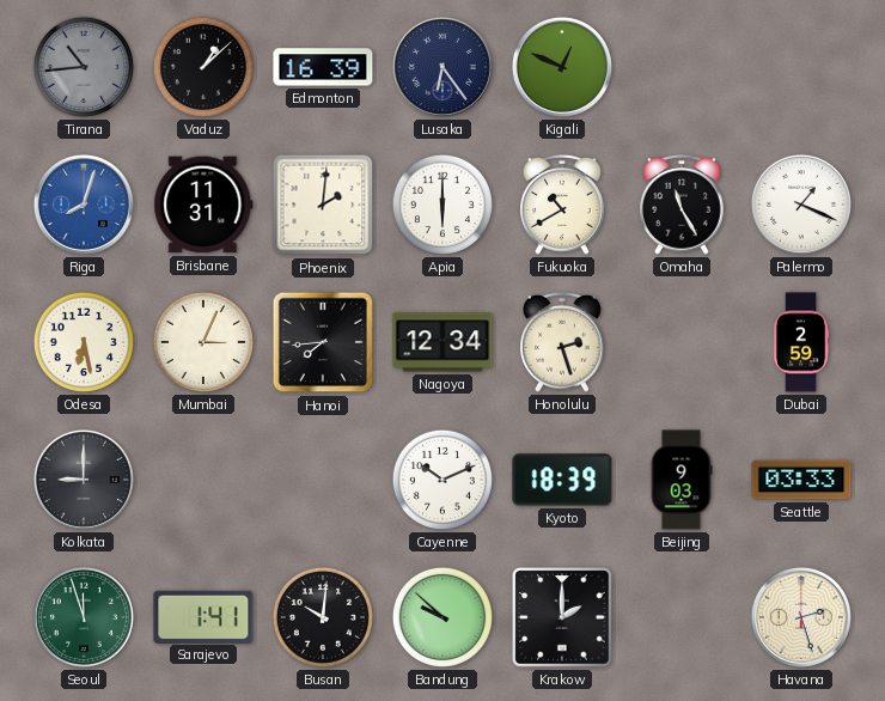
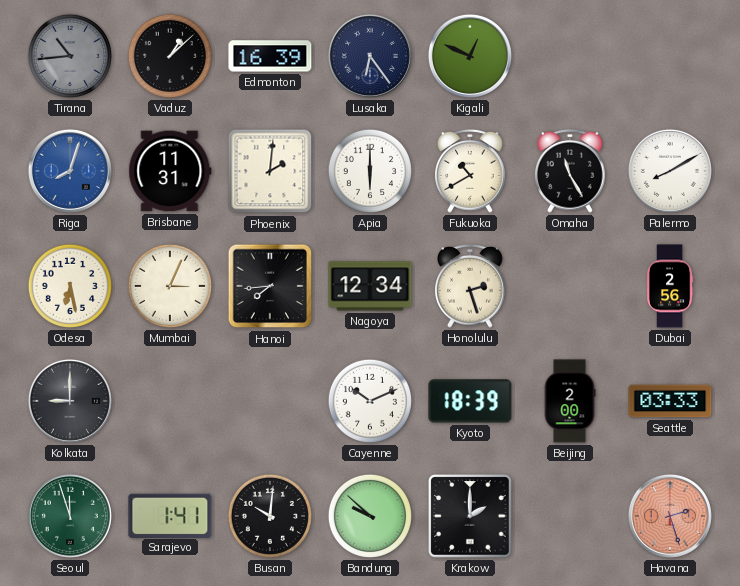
Palermo: 1:19 -> 8:10 (670, 171)
Dubai: 2:59 -> 2:56 (670, 286)
Beijing: 9:03 -> 2:00 (570, 401)
Havana dial: cream -> salmon (670, 516)
